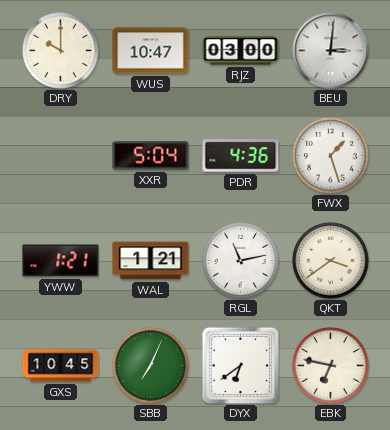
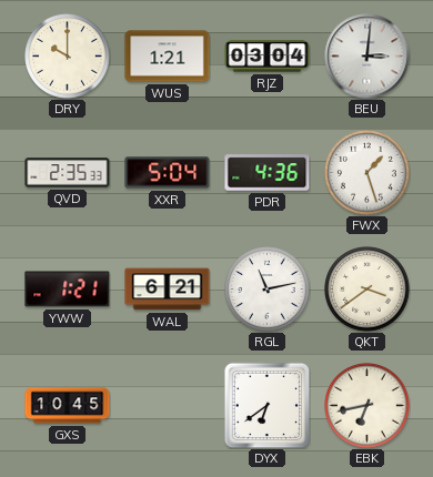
WUS: 10:47 -> 1:21 (168, 57)
RJZ: 03:00 -> 03:04 (268, 57)
QVD: none -> 2:35 (68, 173)
WAL: 1:21 -> 6:21 (168, 290)
SBB: 7:04 -> none (151, 366)
EBK: 6:47 -> 6:43 (367, 406)
